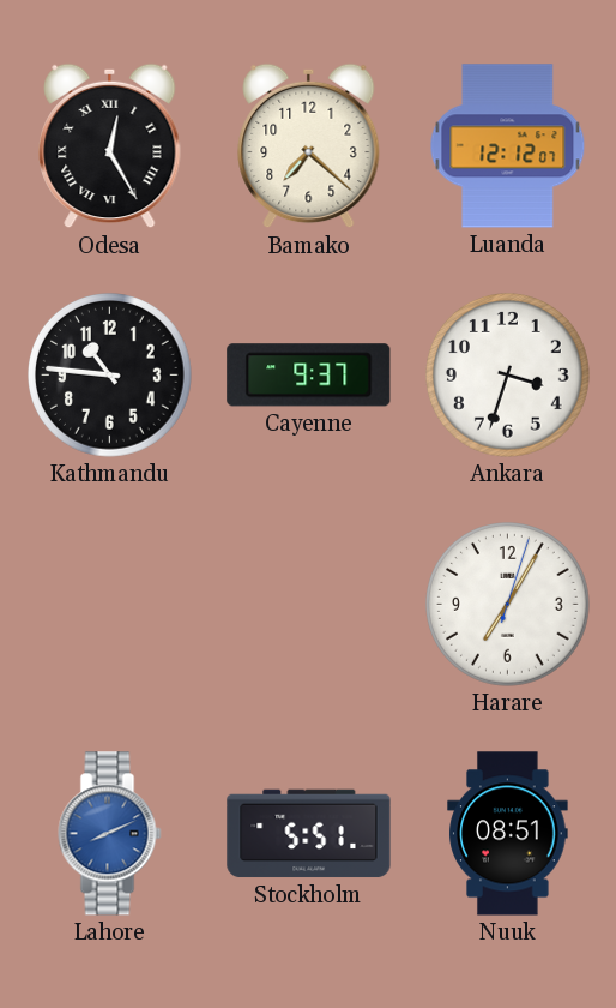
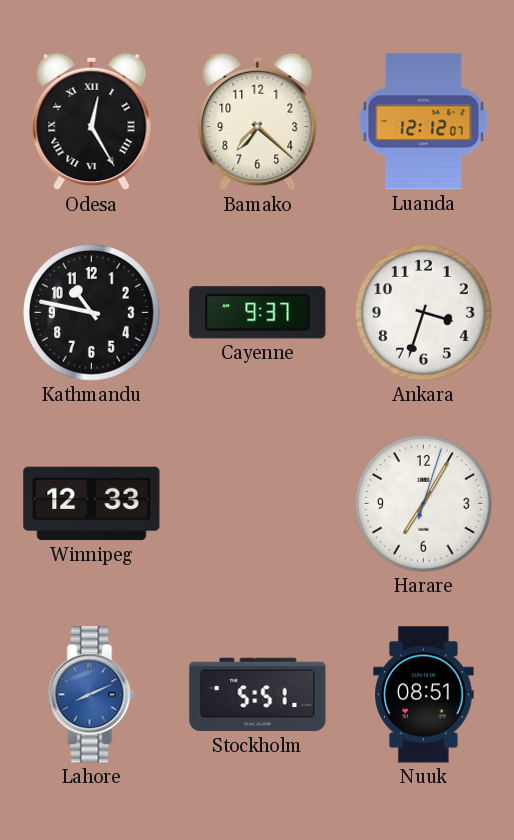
Kathmandu: 10:46 -> 10:47 (92, 313)
Winnipeg: none -> 12:33 (92, 504)
